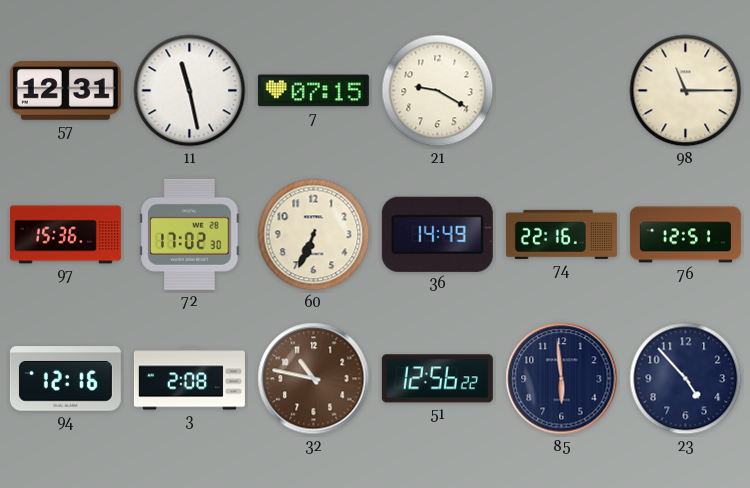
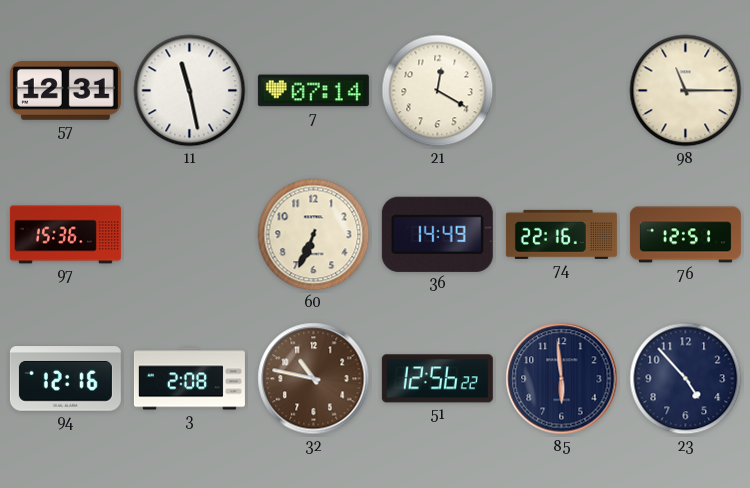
7: 07:15 -> 07:14 (313, 91)
21: 9:20 -> 12:20 (438, 91)
72: 17:02 -> none (190, 234)
